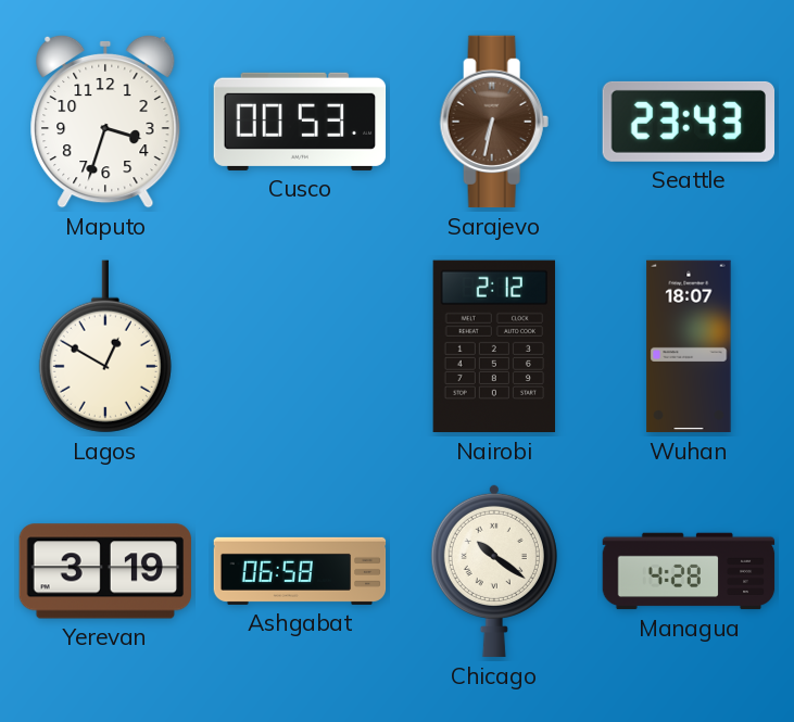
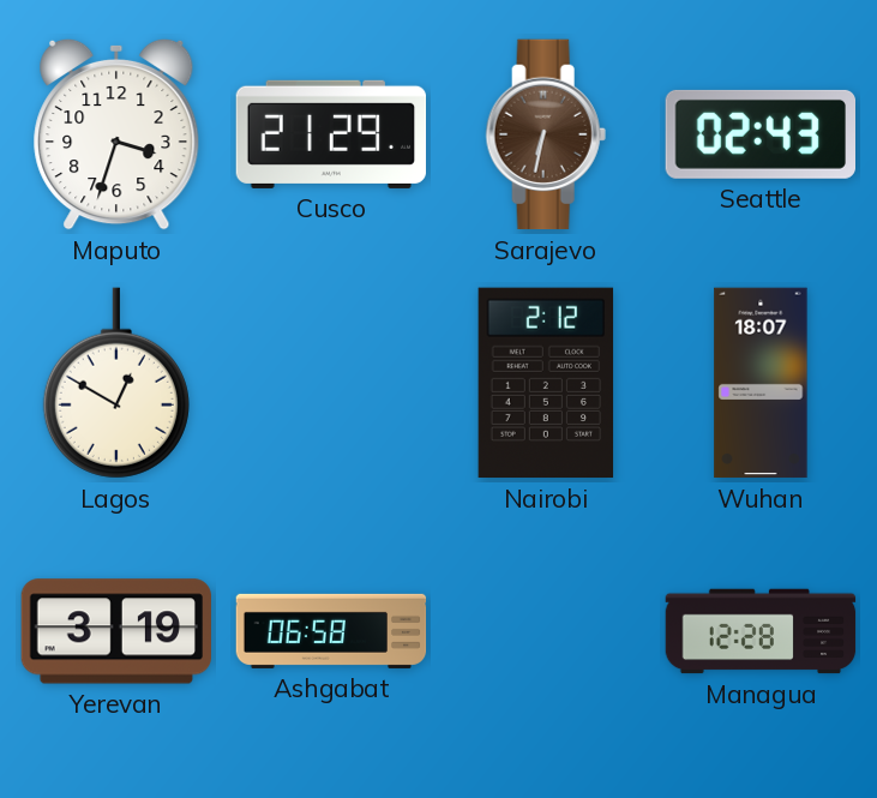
Cusco: 00:53 -> 21:29 (331, 134)
Seattle: 23:43 -> 02:43 (759, 134)
Chicago: 10:21 -> none (494, 571)
Managua: 4:28 -> 12:28 (761, 631)
